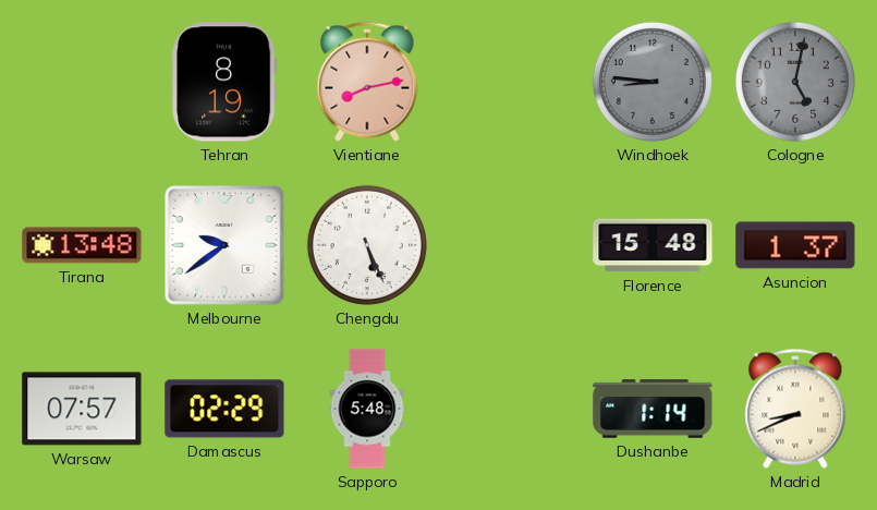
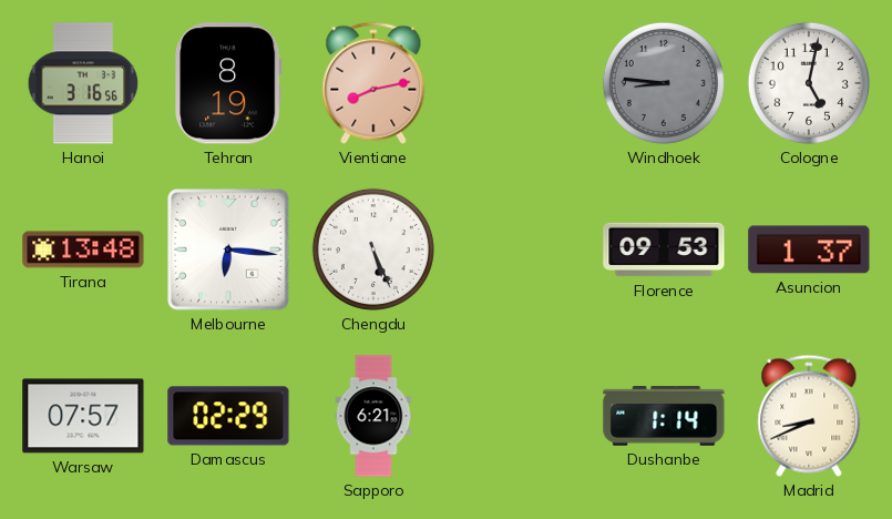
Hanoi: none -> 3:16 (83, 83)
Cologne dial: grey -> white (809, 83)
Melbourne: 9:39 -> 6:16 (229, 251)
Florence: 15:48 -> 09:53 (664, 250)
Sapporo: 5:48 -> 6:21 (373, 416)
